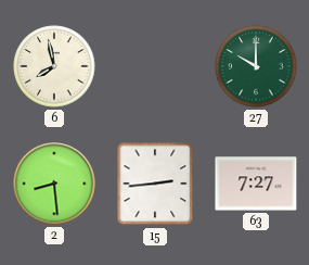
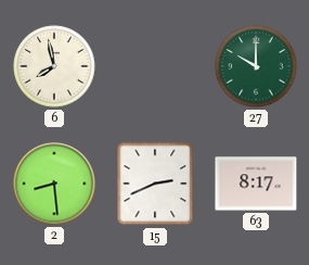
15: 2:44 -> 2:41 (155, 184)
63: 7:27 -> 8:17 (256, 184)
